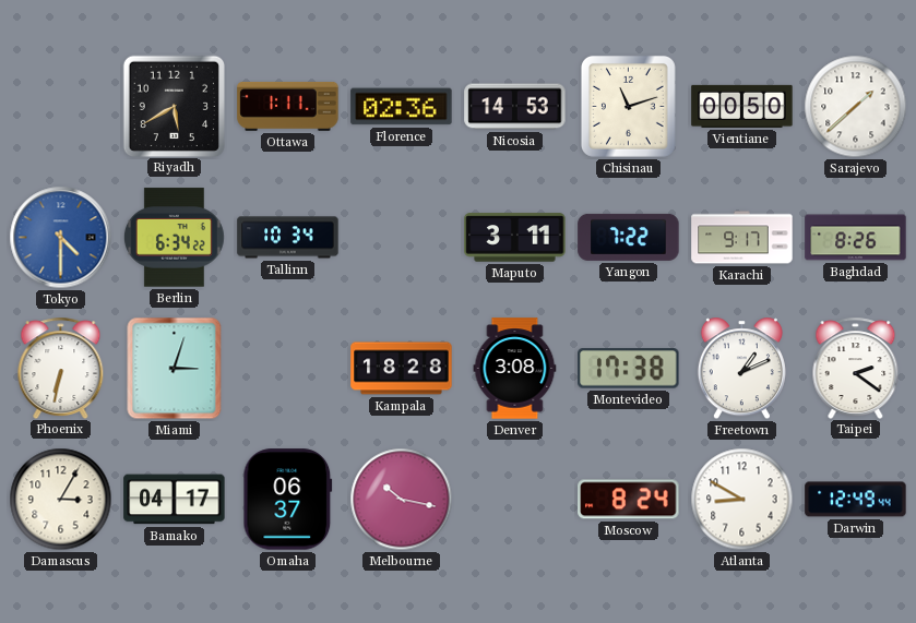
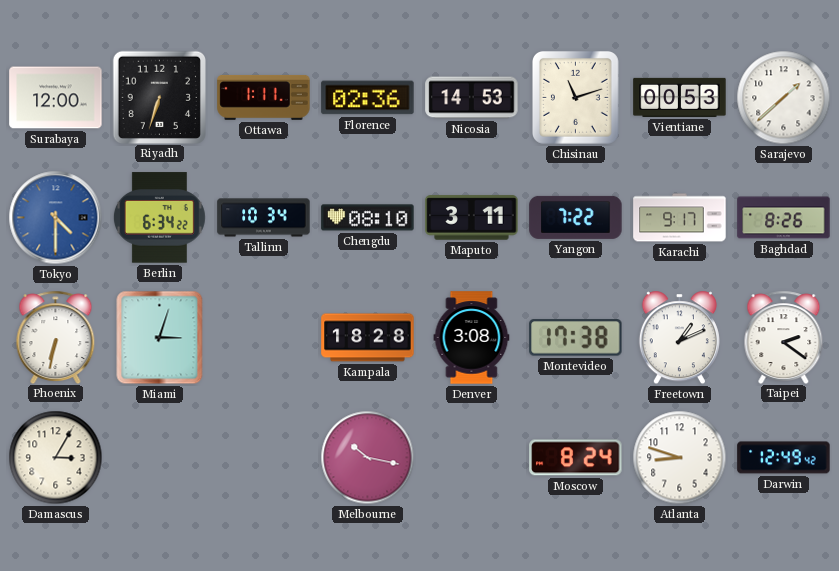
Surabaya: none -> 12:00 (56, 98)
Riyadh: 5:40 -> 6:33 (159, 97)
Vientiane: 00:50 -> 00:53 (680, 97)
Chengdu: none -> 08:10 (368, 218)
Bamako: 04:17 -> none (175, 500)
Omaha: 06:37 -> none (288, 500)
Atlanta: 8:50 -> 8:48 (680, 458)
Darwin: 12:49:44 -> 12:49:42 (784, 458)
